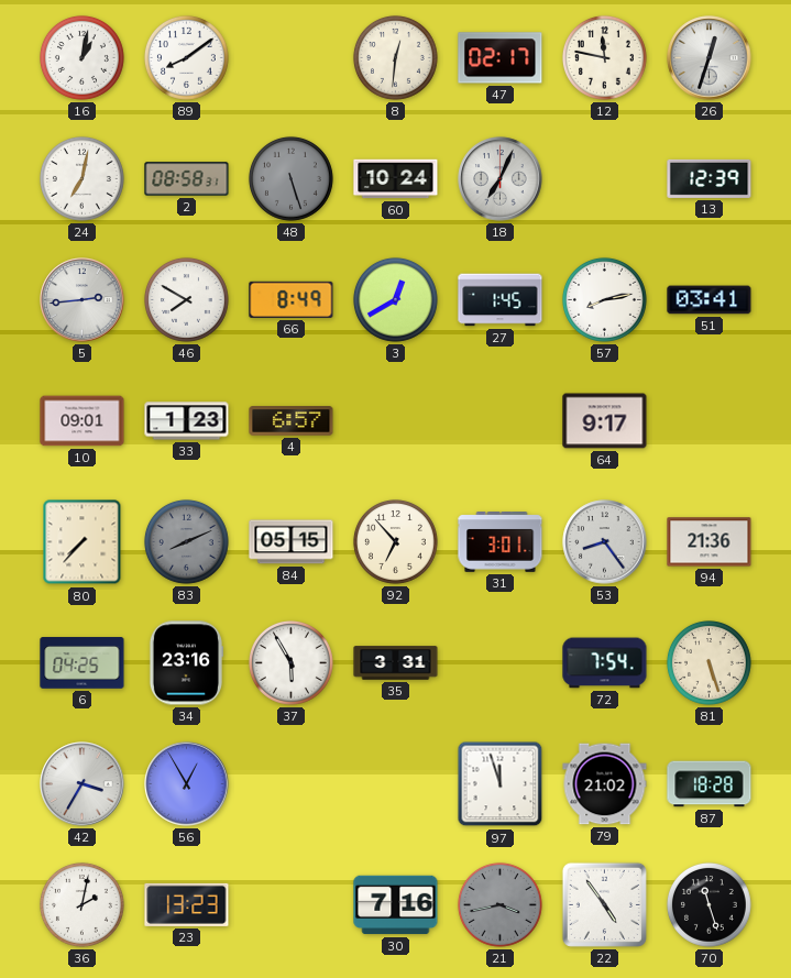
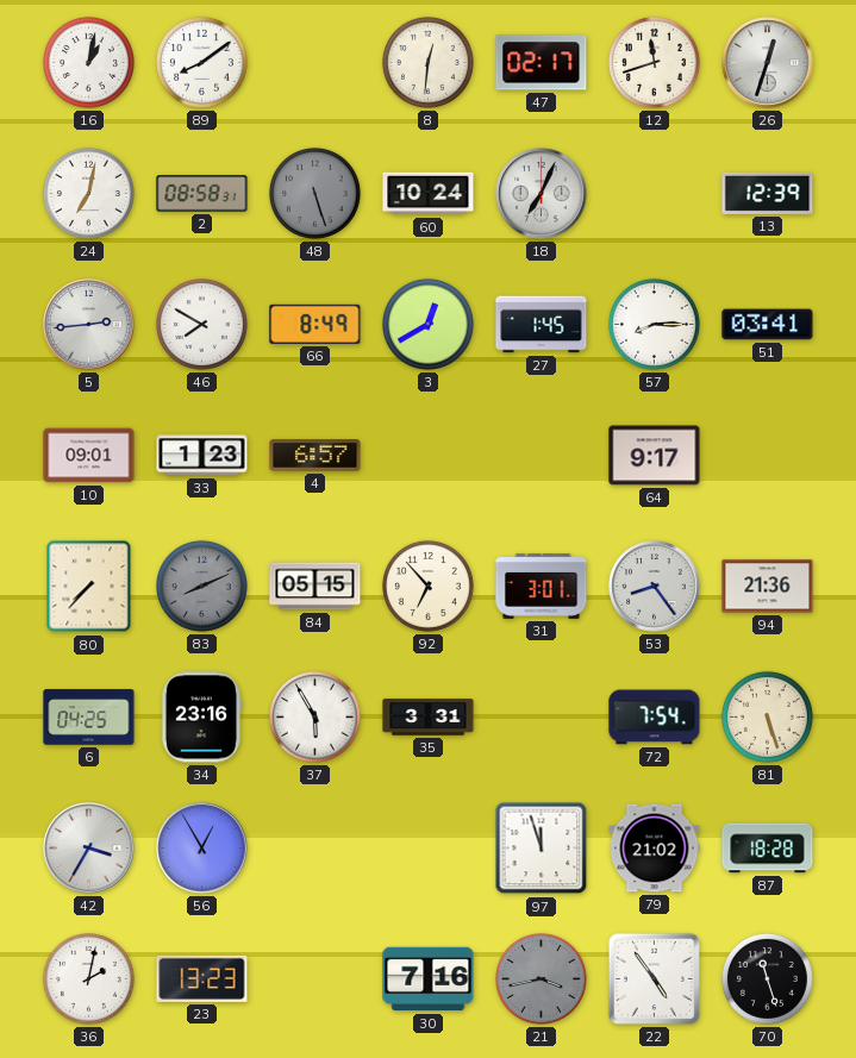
12: 11:47 -> 11:42 (654, 62)
57: 8:13 -> 8:15 (654, 324)
